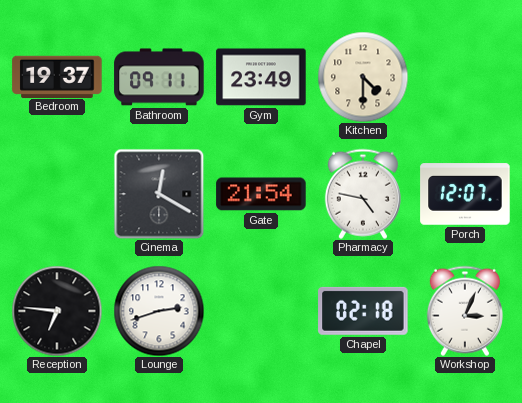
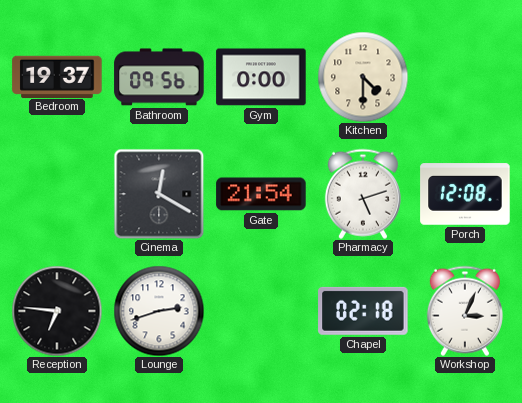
Bathroom: 09:11 -> 09:56 (159, 77)
Gym: 23:49 -> 0:00 (261, 77)
Pharmacy: 4:47 -> 5:12 (363, 194)
Porch: 12:07 -> 12:08 (465, 194)
